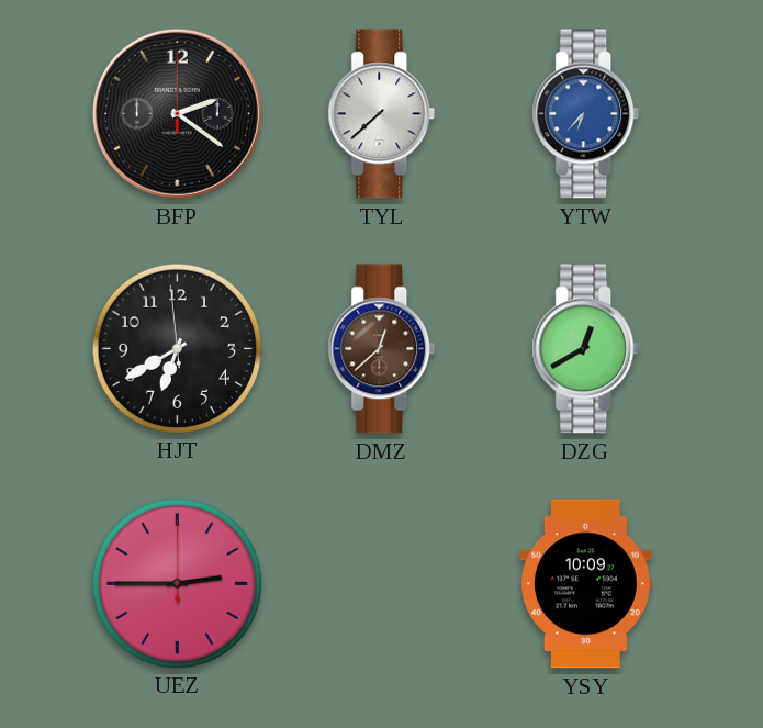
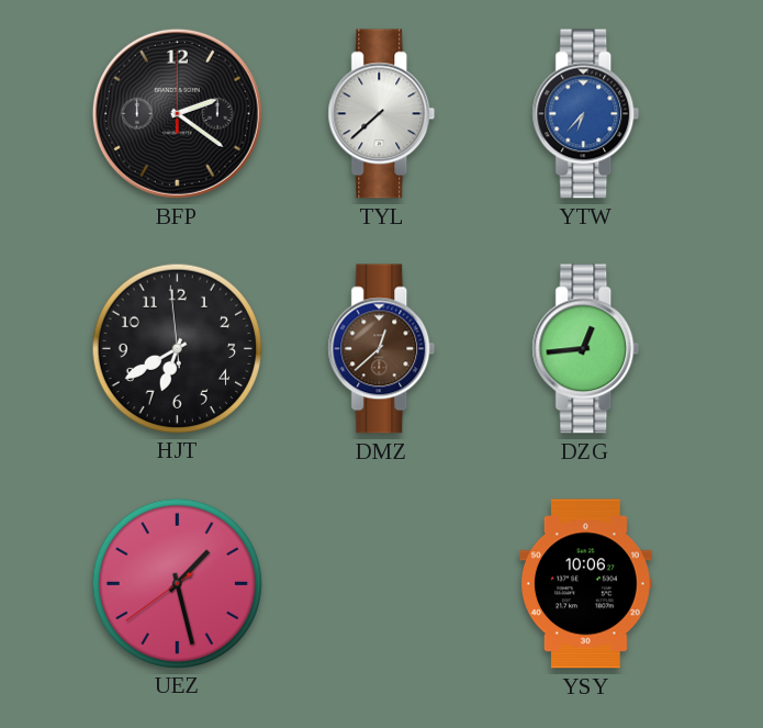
DZG: 12:40 -> 12:44 (586, 349)
UEZ: 2:45 -> 1:27 (177, 583)
YSY: 10:09 -> 10:06 (585, 584)
